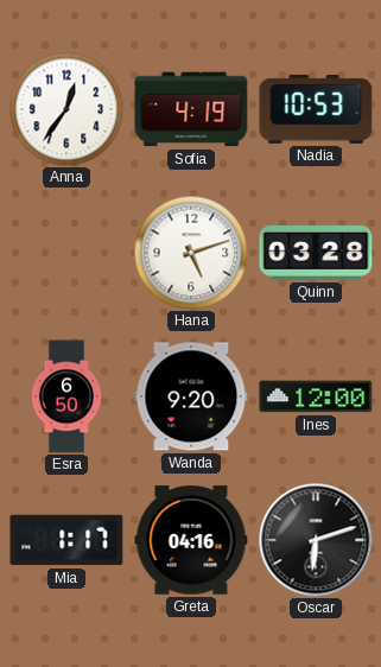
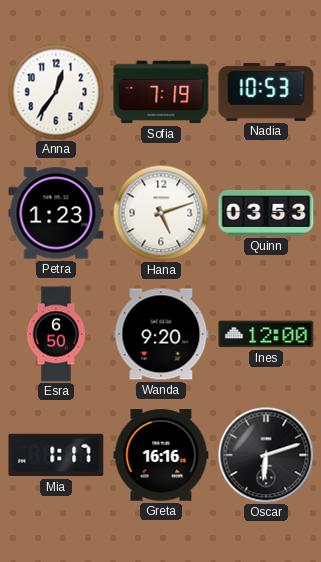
Sofia: 4:19 -> 7:19 (161, 92)
Petra: none -> 1:23 (56, 213)
Quinn: 03:28 -> 03:53 (266, 213)
Greta: 04:16 -> 16:16 (161, 455)
